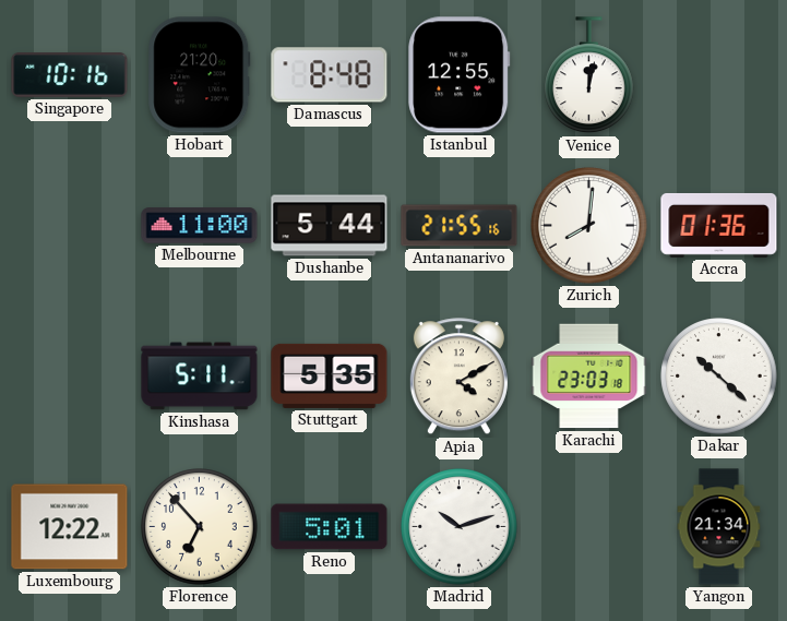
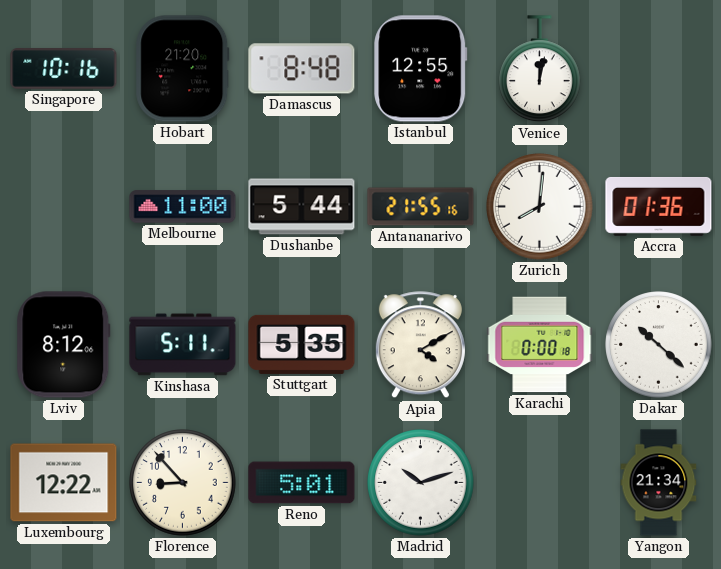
Lviv: none -> 8:12 (64, 345)
Karachi: 23:03 -> 0:00 (540, 345)
Florence: 6:53 -> 8:53 (183, 483)
